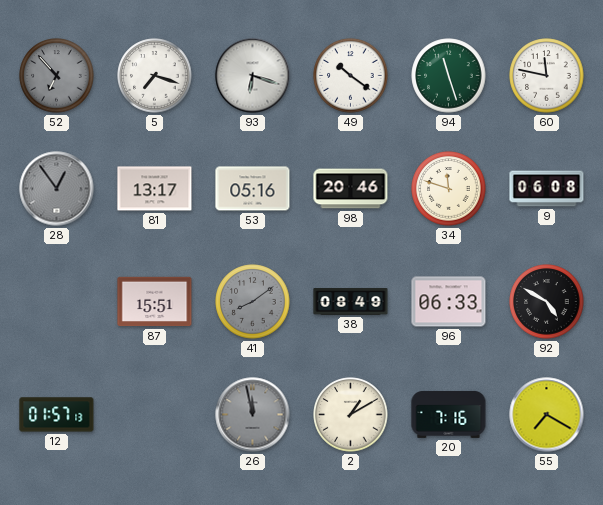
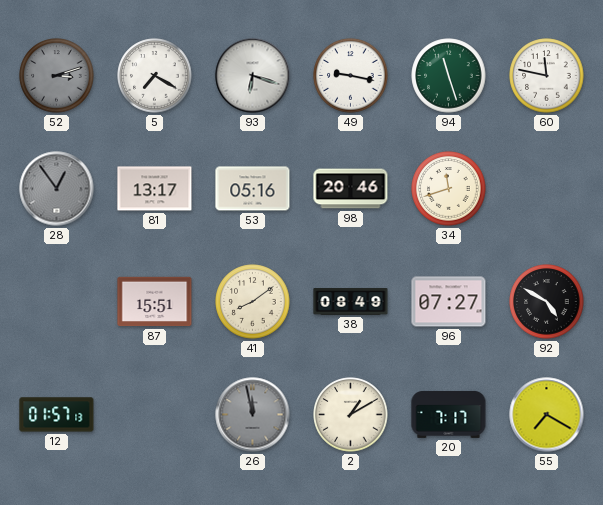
52: 6:53 -> 3:12 (57, 76)
5: 7:18 -> 7:20 (155, 76)
49: 10:21 -> 9:17 (351, 76)
34: 11:48 -> 11:42 (449, 189)
9: 06:08 -> none (547, 189)
41 dial: grey -> cream (253, 302)
96: 06:33 -> 07:27 (449, 302)
20: 7:16 -> 7:17 (449, 414)
